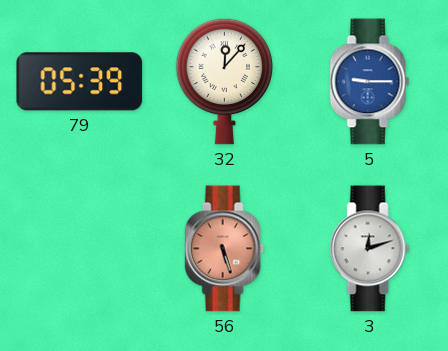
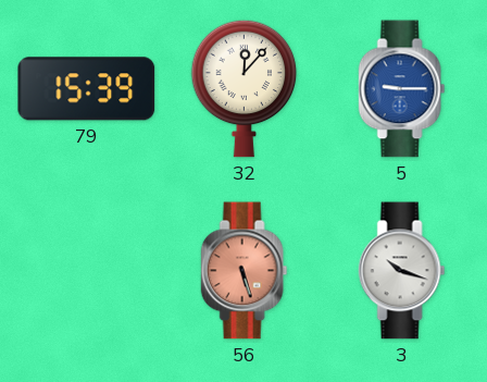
79: 05:39 -> 15:39 (87, 89)
3: 12:12 -> 10:18 (402, 271)
